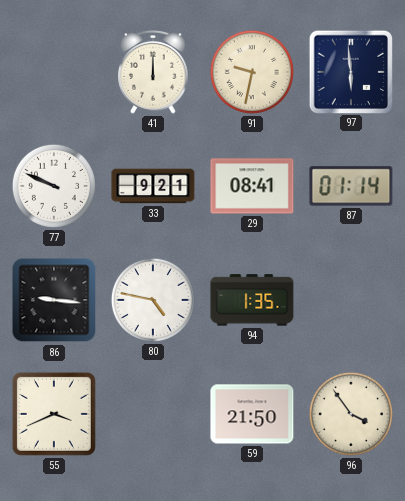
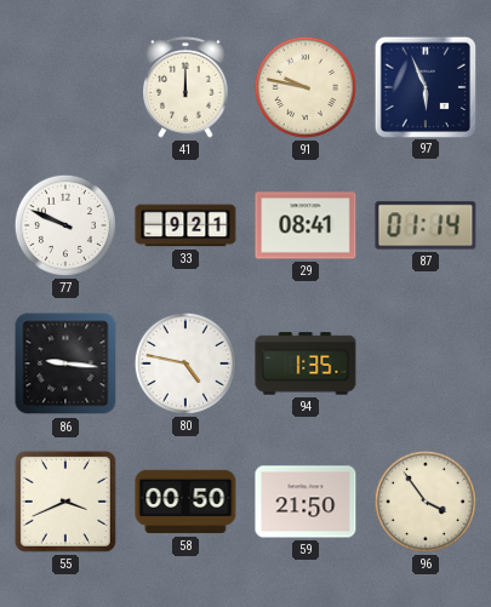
91: 9:32 -> 9:47 (306, 87)
97: 5:59 -> 5:56 (424, 86)
58: none -> 00:50 (185, 502)
